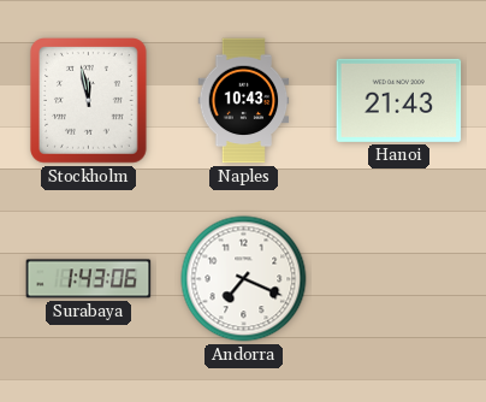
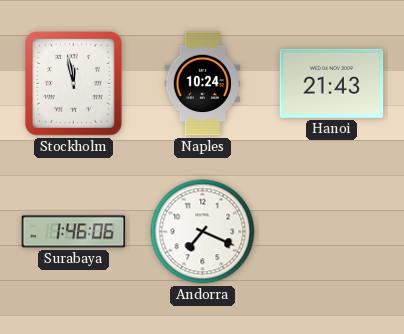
Naples: 10:43 -> 10:24 (203, 84)
Surabaya: 1:43 -> 1:46 (74, 232)
